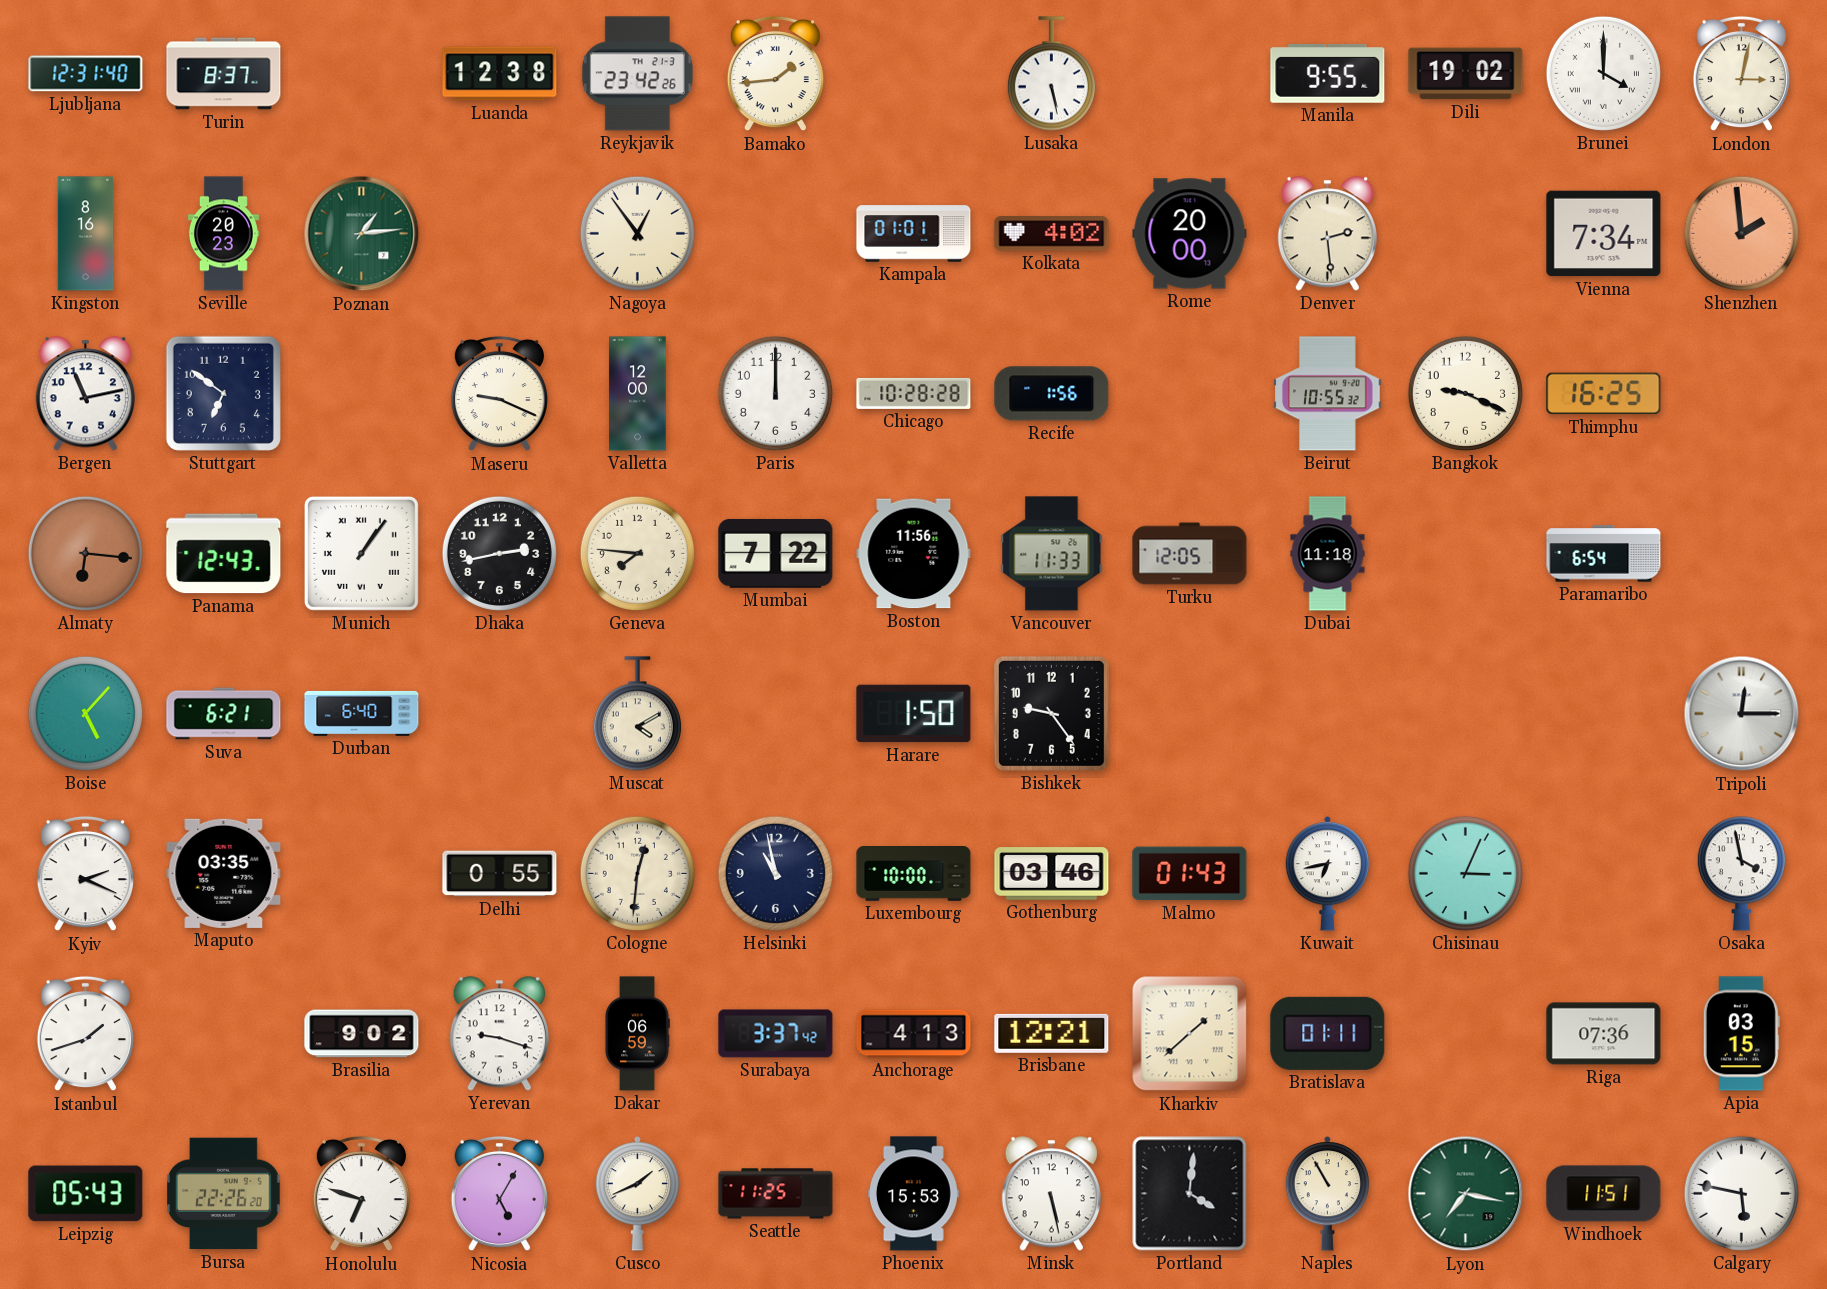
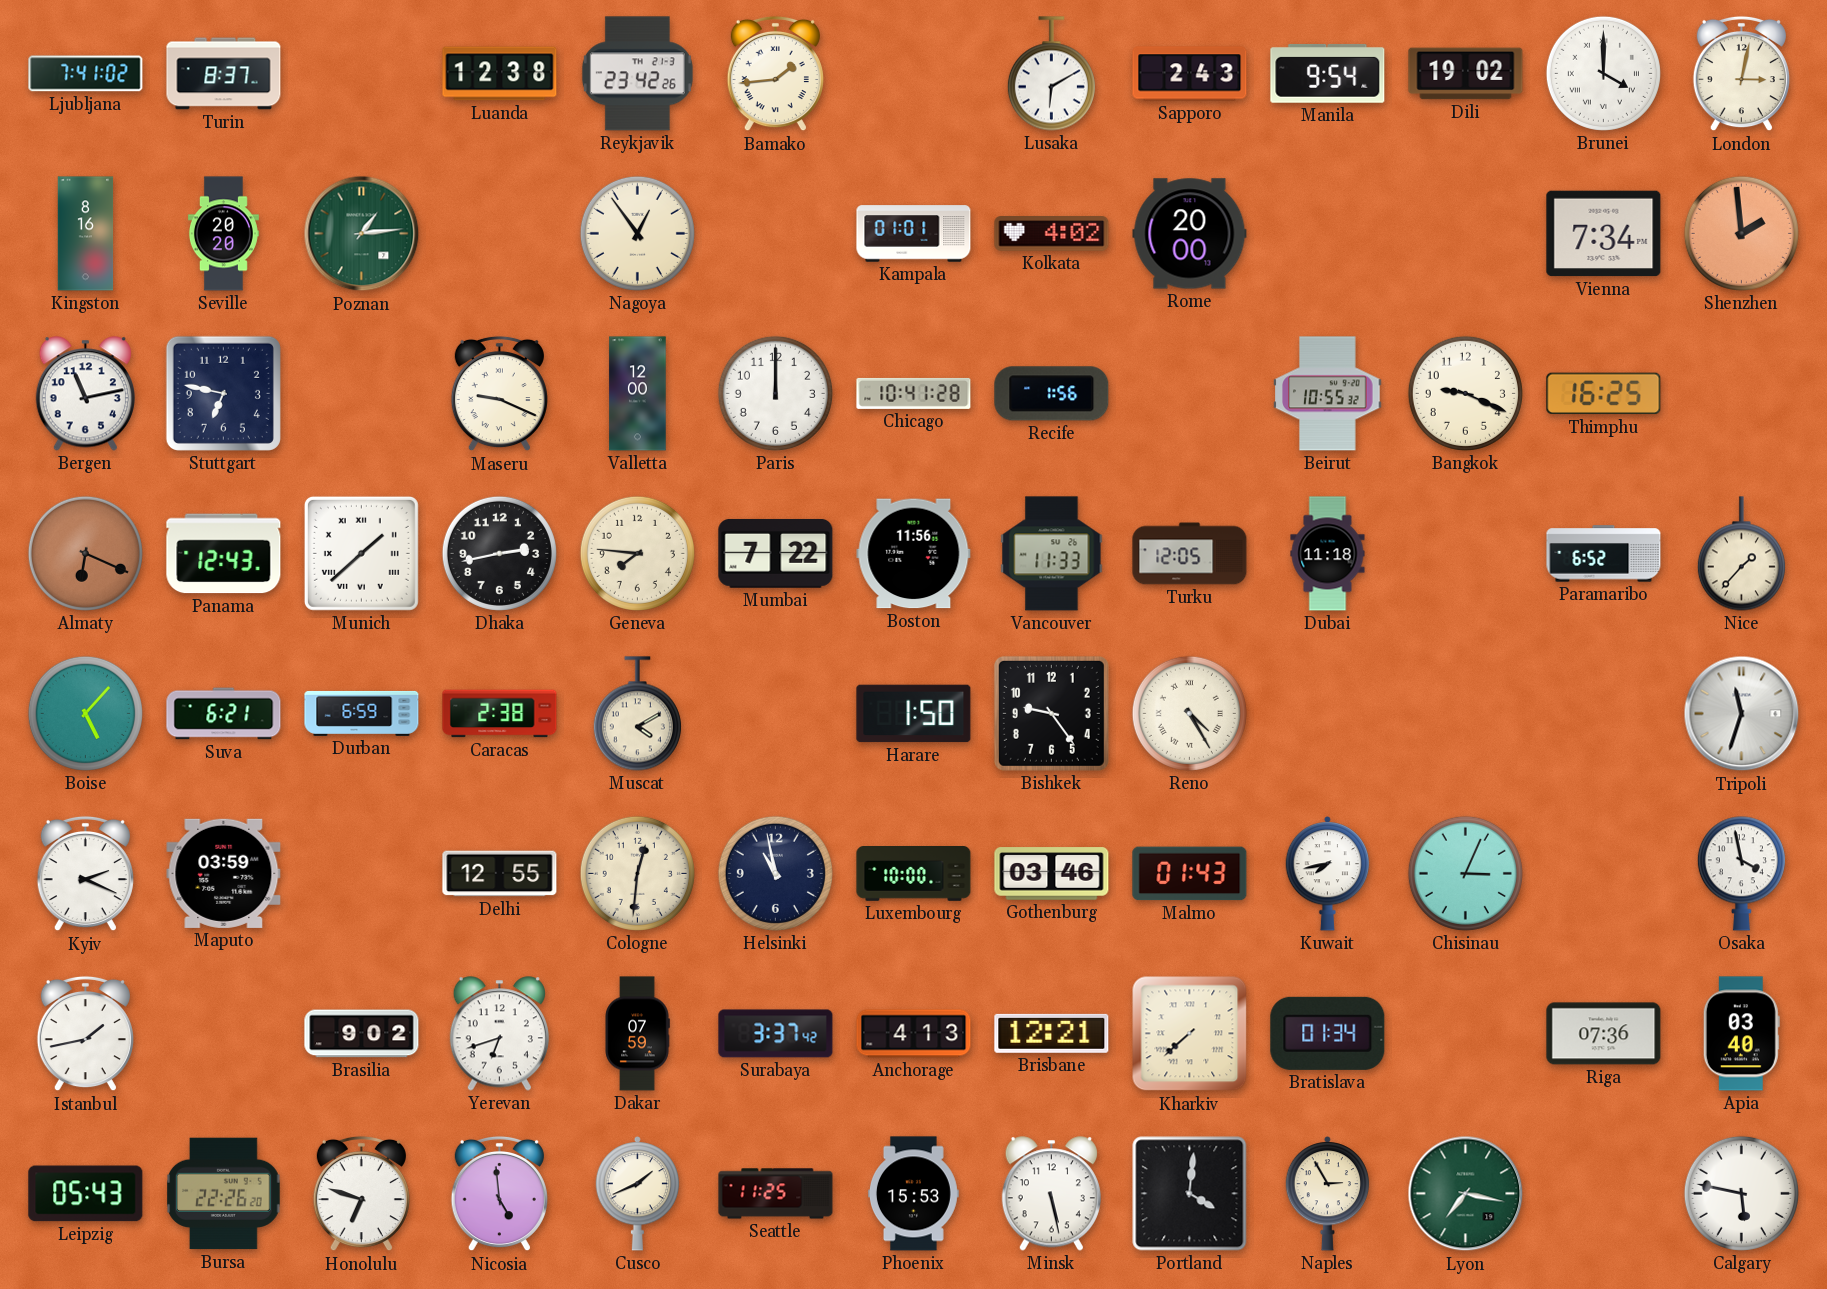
Ljubljana: 12:31 -> 7:41 (86, 74)
Lusaka: 5:28 -> 6:10 (1051, 74)
Sapporo: none -> 2:43 (1190, 74)
Manila: 9:55 -> 9:54 (1328, 73)
Seville: 20:23 -> 20:20 (223, 234)
Denver: 2:29 -> none (1327, 234)
Stuttgart: 6:51 -> 6:47 (223, 393)
Chicago: 10:28 -> 10:41 (914, 393)
Almaty: 6:16 -> 6:19 (85, 553)
Munich: 1:06 -> 1:38 (361, 553)
Paramaribo: 6:54 -> 6:52 (1604, 554)
Nice: none -> 1:37 (1741, 554)
Durban: 6:40 -> 6:59 (362, 713)
Caracas: none -> 2:38 (500, 714)
Reno: none -> 4:25 (1189, 713)
Tripoli: 12:15 -> 11:33 (1742, 714)
Maputo: 03:35 -> 03:59 (224, 873)
Delhi: 0:55 -> 12:55 (500, 874)
Kuwait: 6:43 -> 7:43 (1328, 874)
Istanbul: 1:42 -> 1:43 (85, 1034)
Yerevan: 9:18 -> 6:42 (499, 1034)
Dakar: 06:59 -> 07:59 (637, 1034)
Kharkiv: 1:38 -> 7:38 (1190, 1034)
Bratislava: 01:11 -> 01:34 (1328, 1033)
Apia: 03:15 -> 03:40 (1741, 1034)
Nicosia: 5:05 -> 4:59 (499, 1194)
Naples: 10:55 -> 2:55 (1328, 1194)
Windhoek: 11:51 -> none (1604, 1194)
